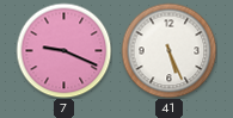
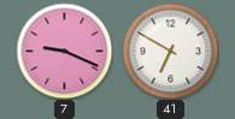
41: 5:26 -> 6:50 (170, 50)
